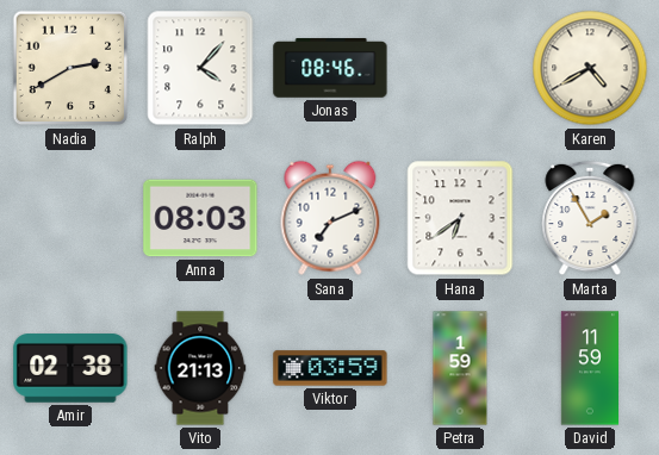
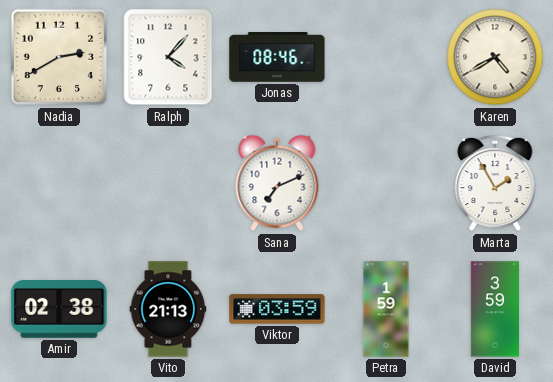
Anna: 08:03 -> none (200, 218)
Hana: 6:39 -> none (460, 218)
David: 11:59 -> 3:59 (494, 309)
